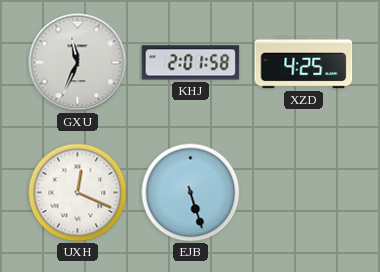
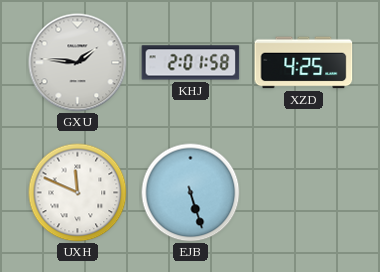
GXU: 11:34 -> 1:46 (78, 63)
UXH: 12:19 -> 11:49 (78, 193)
